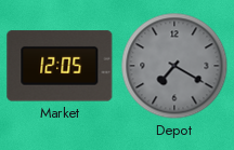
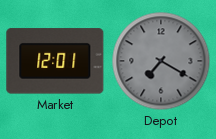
Market: 12:05 -> 12:01 (55, 61)
